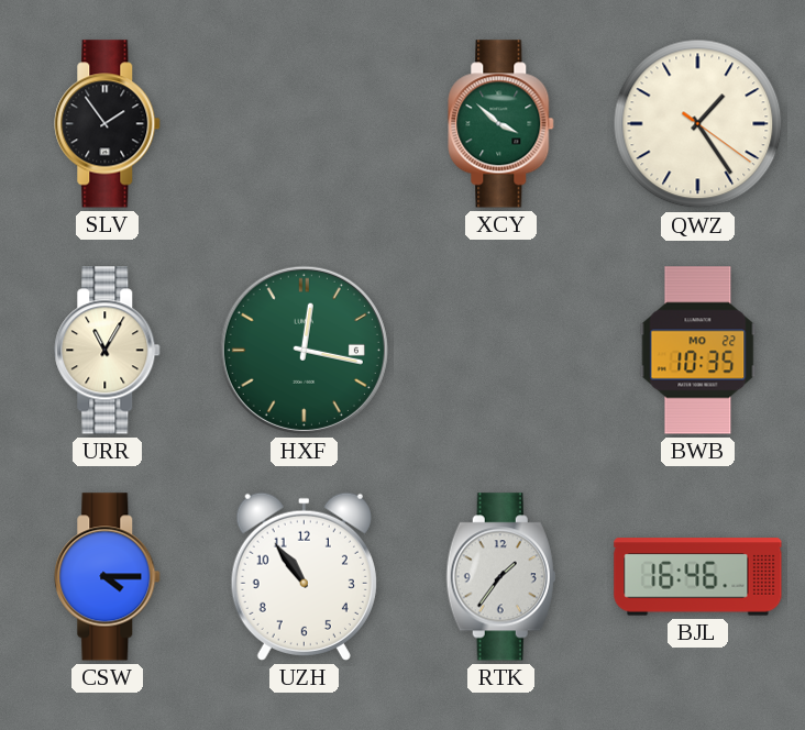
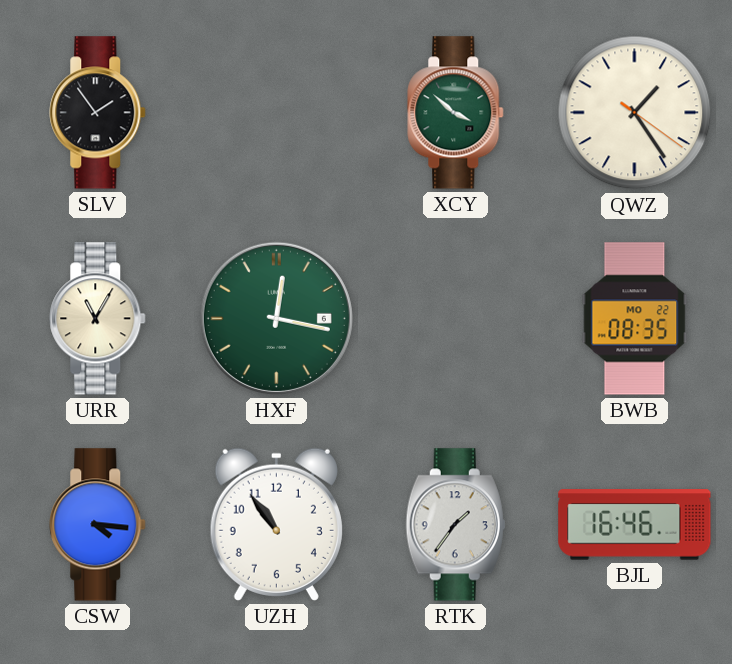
BWB: 10:35 -> 08:35 (635, 319)
CSW: 4:15 -> 4:16 (98, 525)
